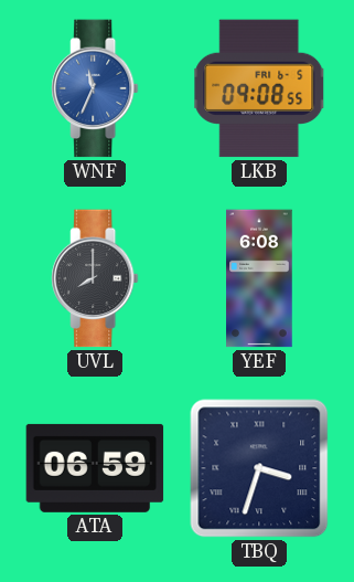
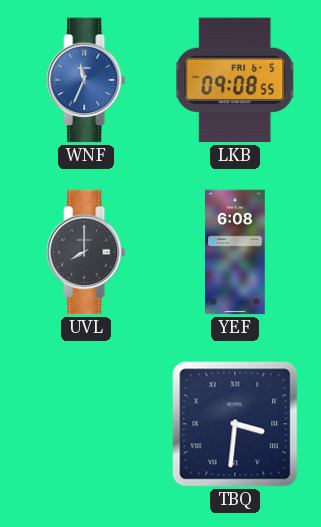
ATA: 06:59 -> none (95, 468)
TBQ: 3:33 -> 3:31 (235, 424)
